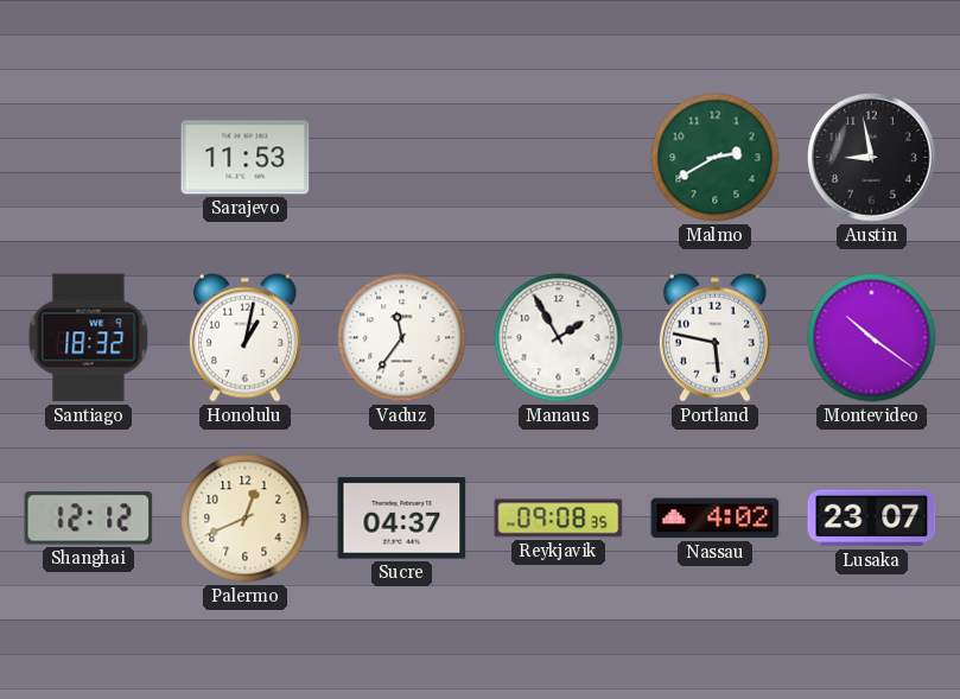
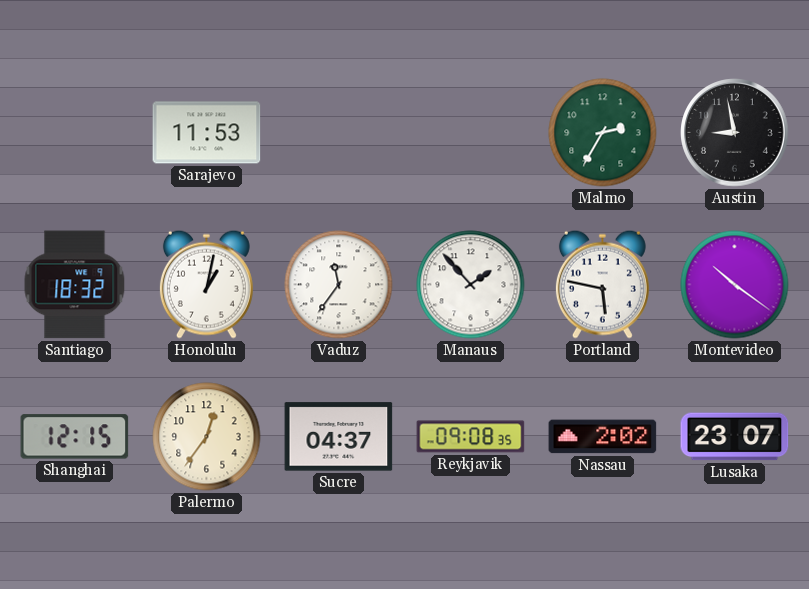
Malmo: 2:40 -> 2:35 (603, 133)
Manaus: 1:55 -> 1:53 (471, 285)
Shanghai: 12:12 -> 12:15 (75, 437)
Palermo: 12:41 -> 12:36 (207, 437)
Nassau: 4:02 -> 2:02 (603, 437)
